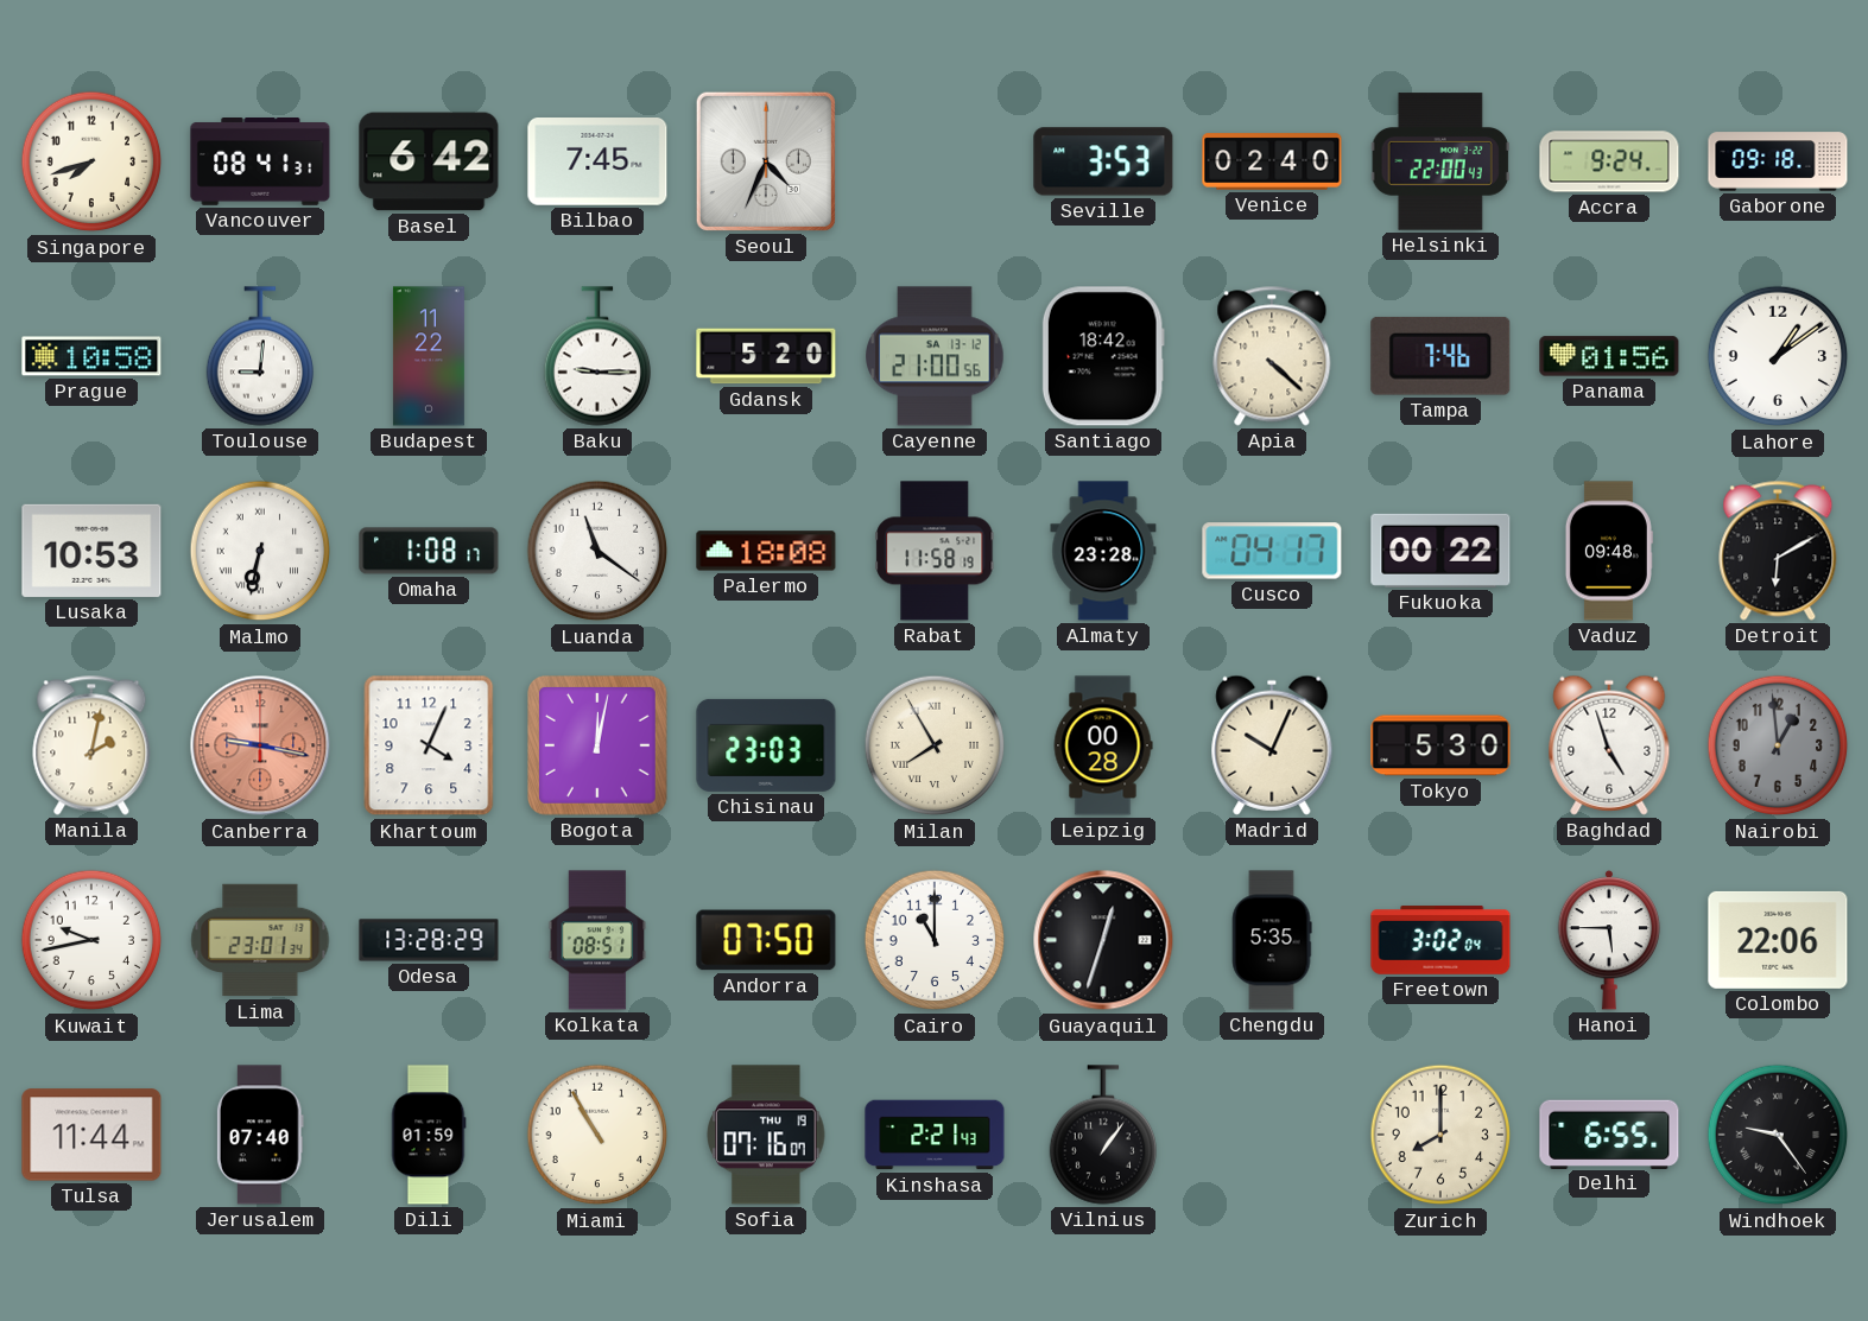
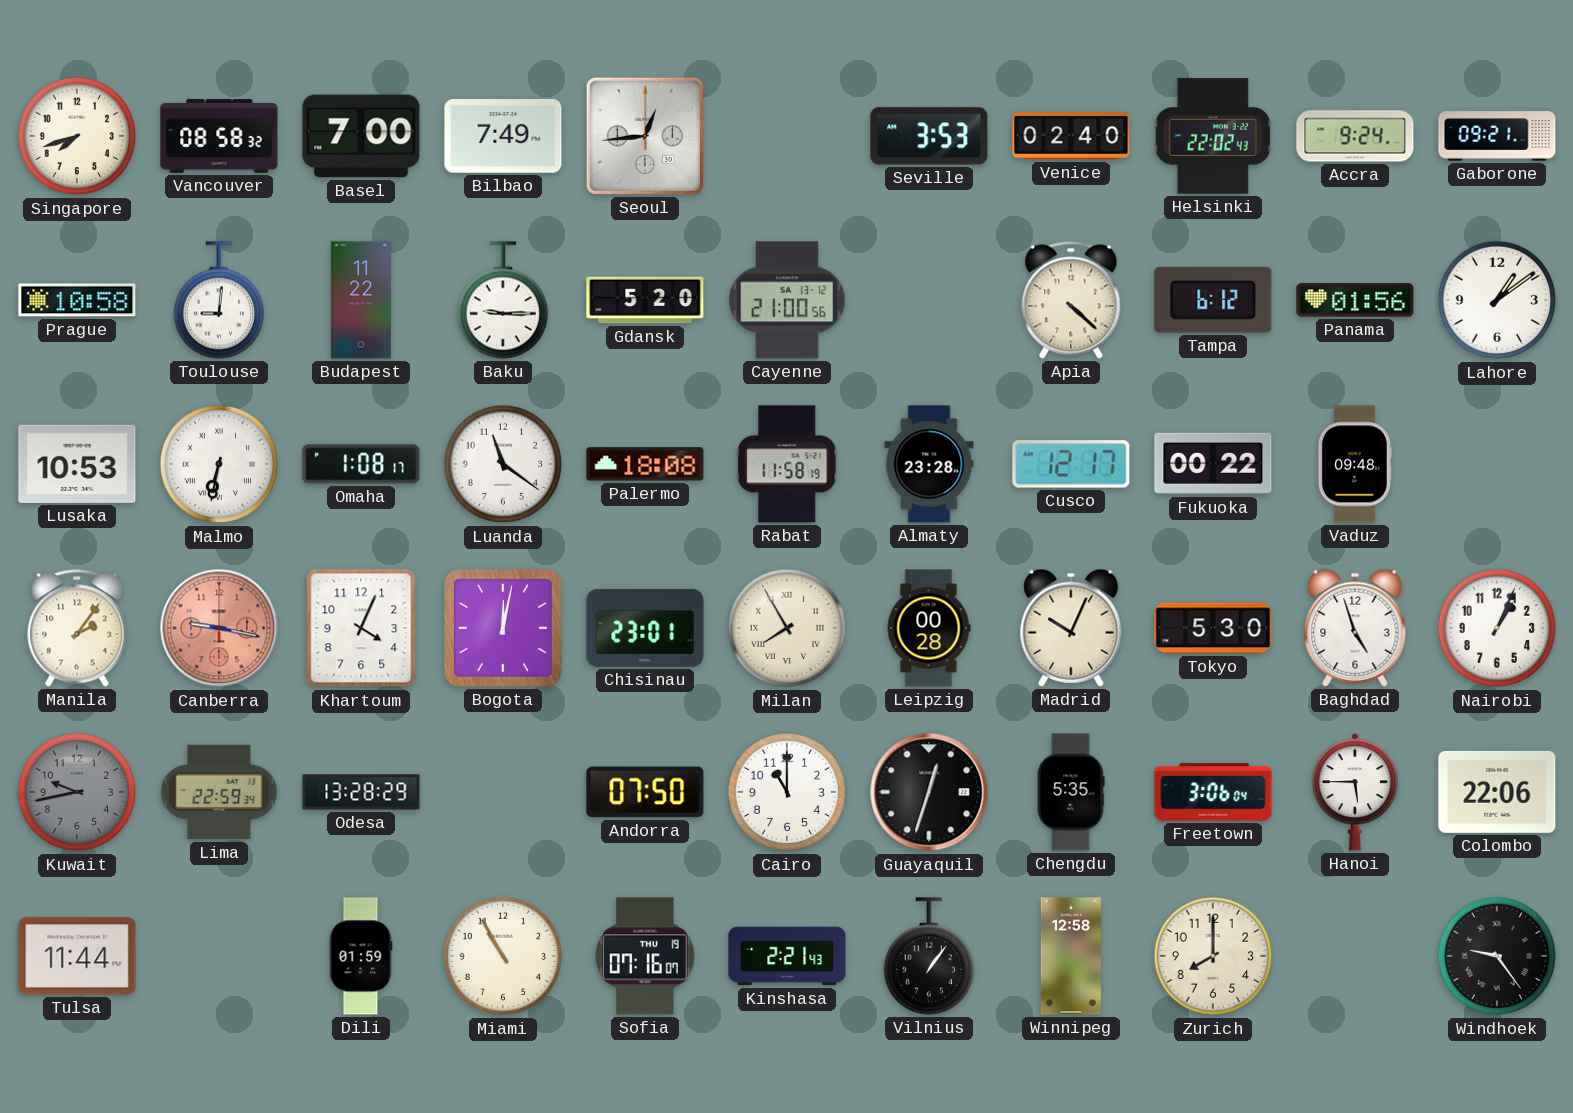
Vancouver: 08:41 -> 08:58 (219, 137)
Basel: 6:42 -> 7:00 (361, 136)
Bilbao: 7:45 -> 7:49 (503, 137)
Seoul: 4:34 -> 12:44 (645, 136)
Helsinki: 22:00 -> 22:02 (1213, 136)
Gaborone: 09:18 -> 09:21 (1497, 136)
Santiago: 18:42 -> none (1103, 356)
Tampa: 7:46 -> 6:12 (1213, 300)
Cusco: 04:17 -> 12:17 (1071, 464)
Detroit: 6:10 -> none (1778, 551)
Manila: 2:02 -> 2:06 (77, 628)
Chisinau: 23:03 -> 23:01 (645, 628)
Nairobi: 12:59 -> 1:04 (1497, 628)
Nairobi dial: grey -> white (1497, 628)
Kuwait dial: white -> grey (77, 792)
Lima: 23:01 -> 22:59 (219, 792)
Kolkata: 08:51 -> none (597, 940)
Freetown: 3:02 -> 3:06 (1213, 792)
Jerusalem: 07:40 -> none (260, 1135)
Winnipeg: none -> 12:58 (1071, 956)
Delhi: 6:55 -> none (1609, 1133)
